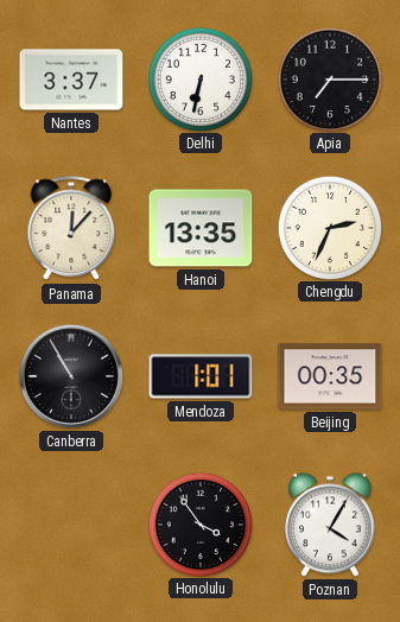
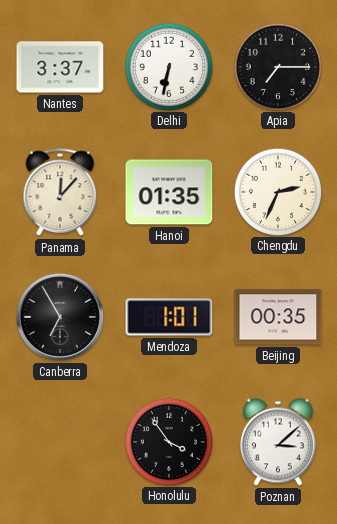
Hanoi: 13:35 -> 01:35 (169, 192)
Canberra: 10:55 -> 6:55 (60, 317)
Poznan: 4:05 -> 3:08 (279, 442)
